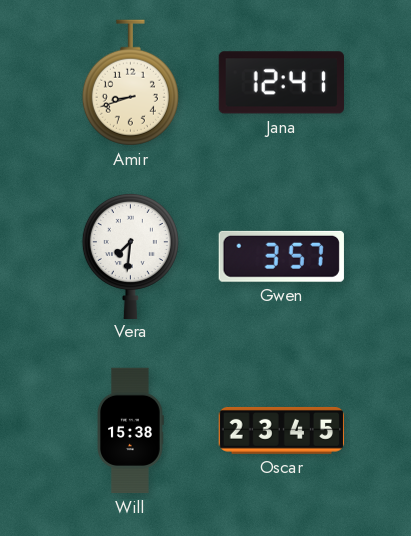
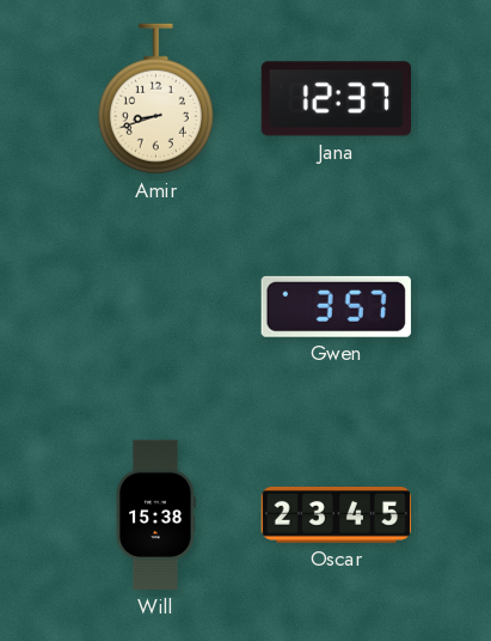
Jana: 12:41 -> 12:37 (336, 99)
Vera: 7:31 -> none (130, 255)
